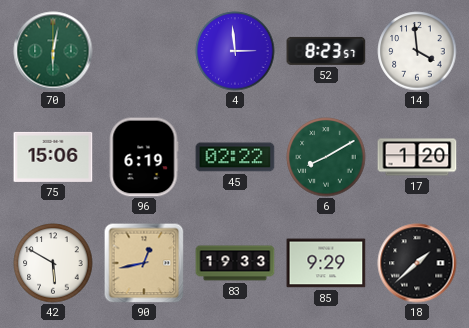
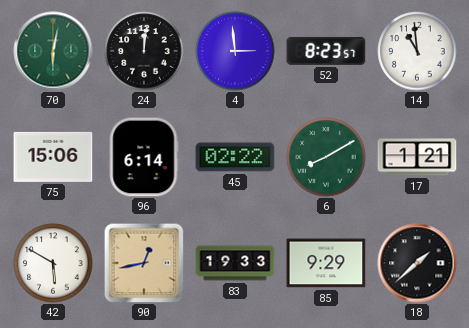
24: none -> 12:01 (144, 51)
14: 3:59 -> 10:59 (417, 51)
96: 6:19 -> 6:14 (144, 157)
17: 1:20 -> 1:21 (417, 157)
